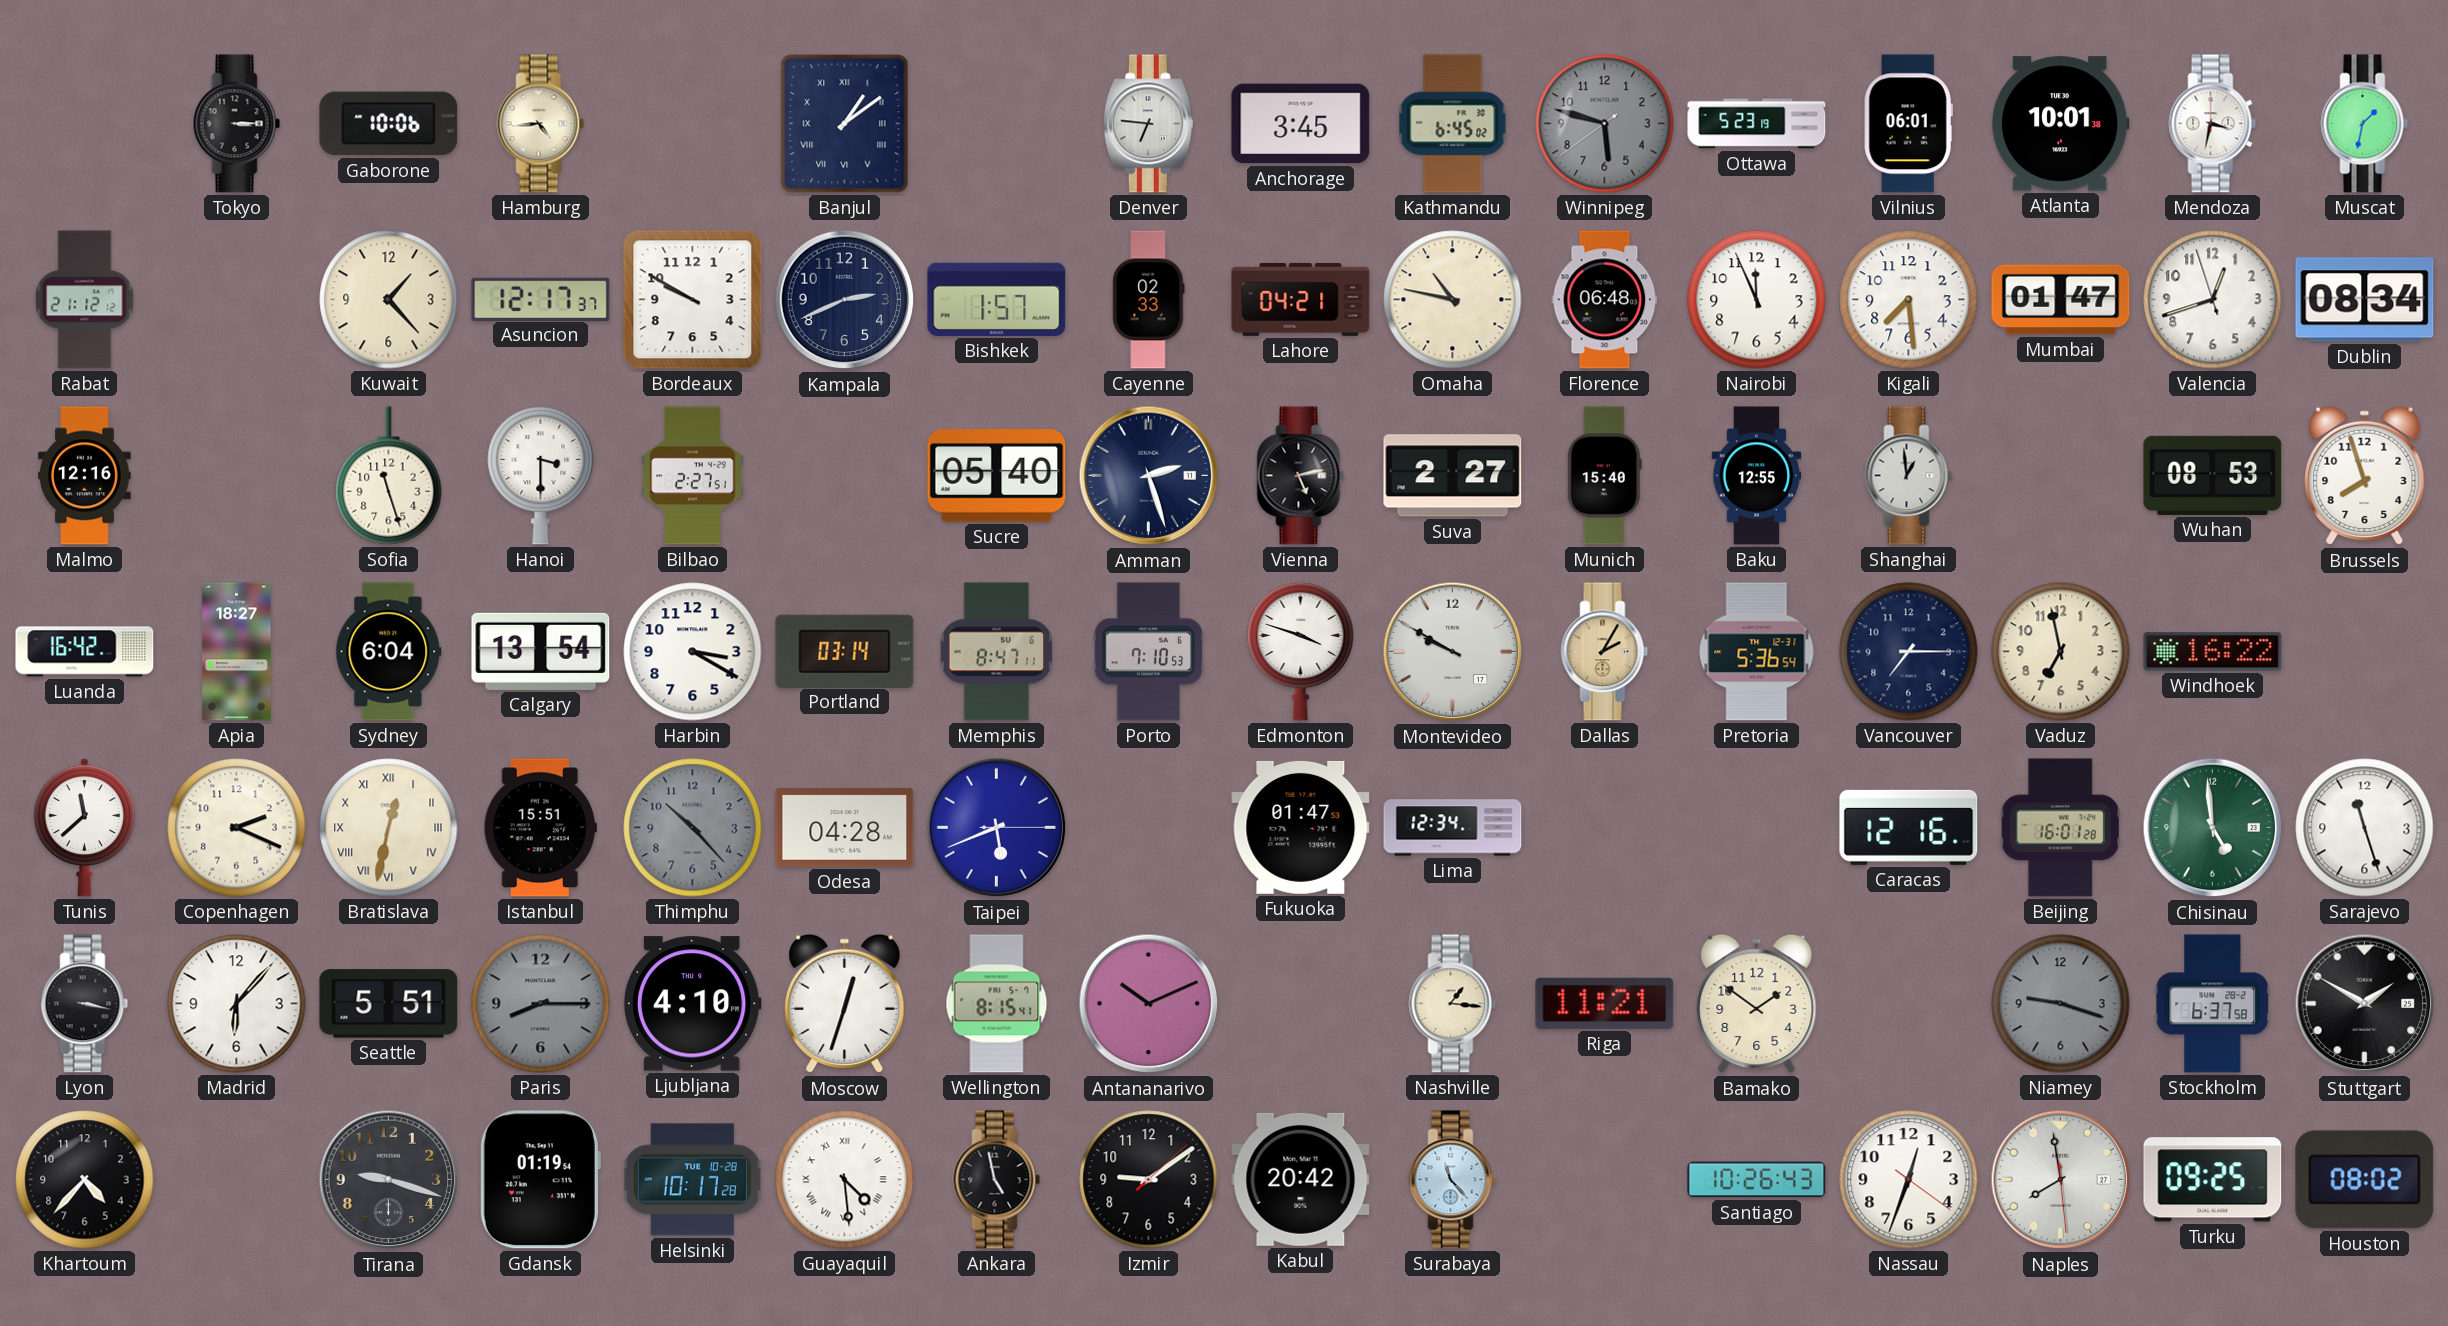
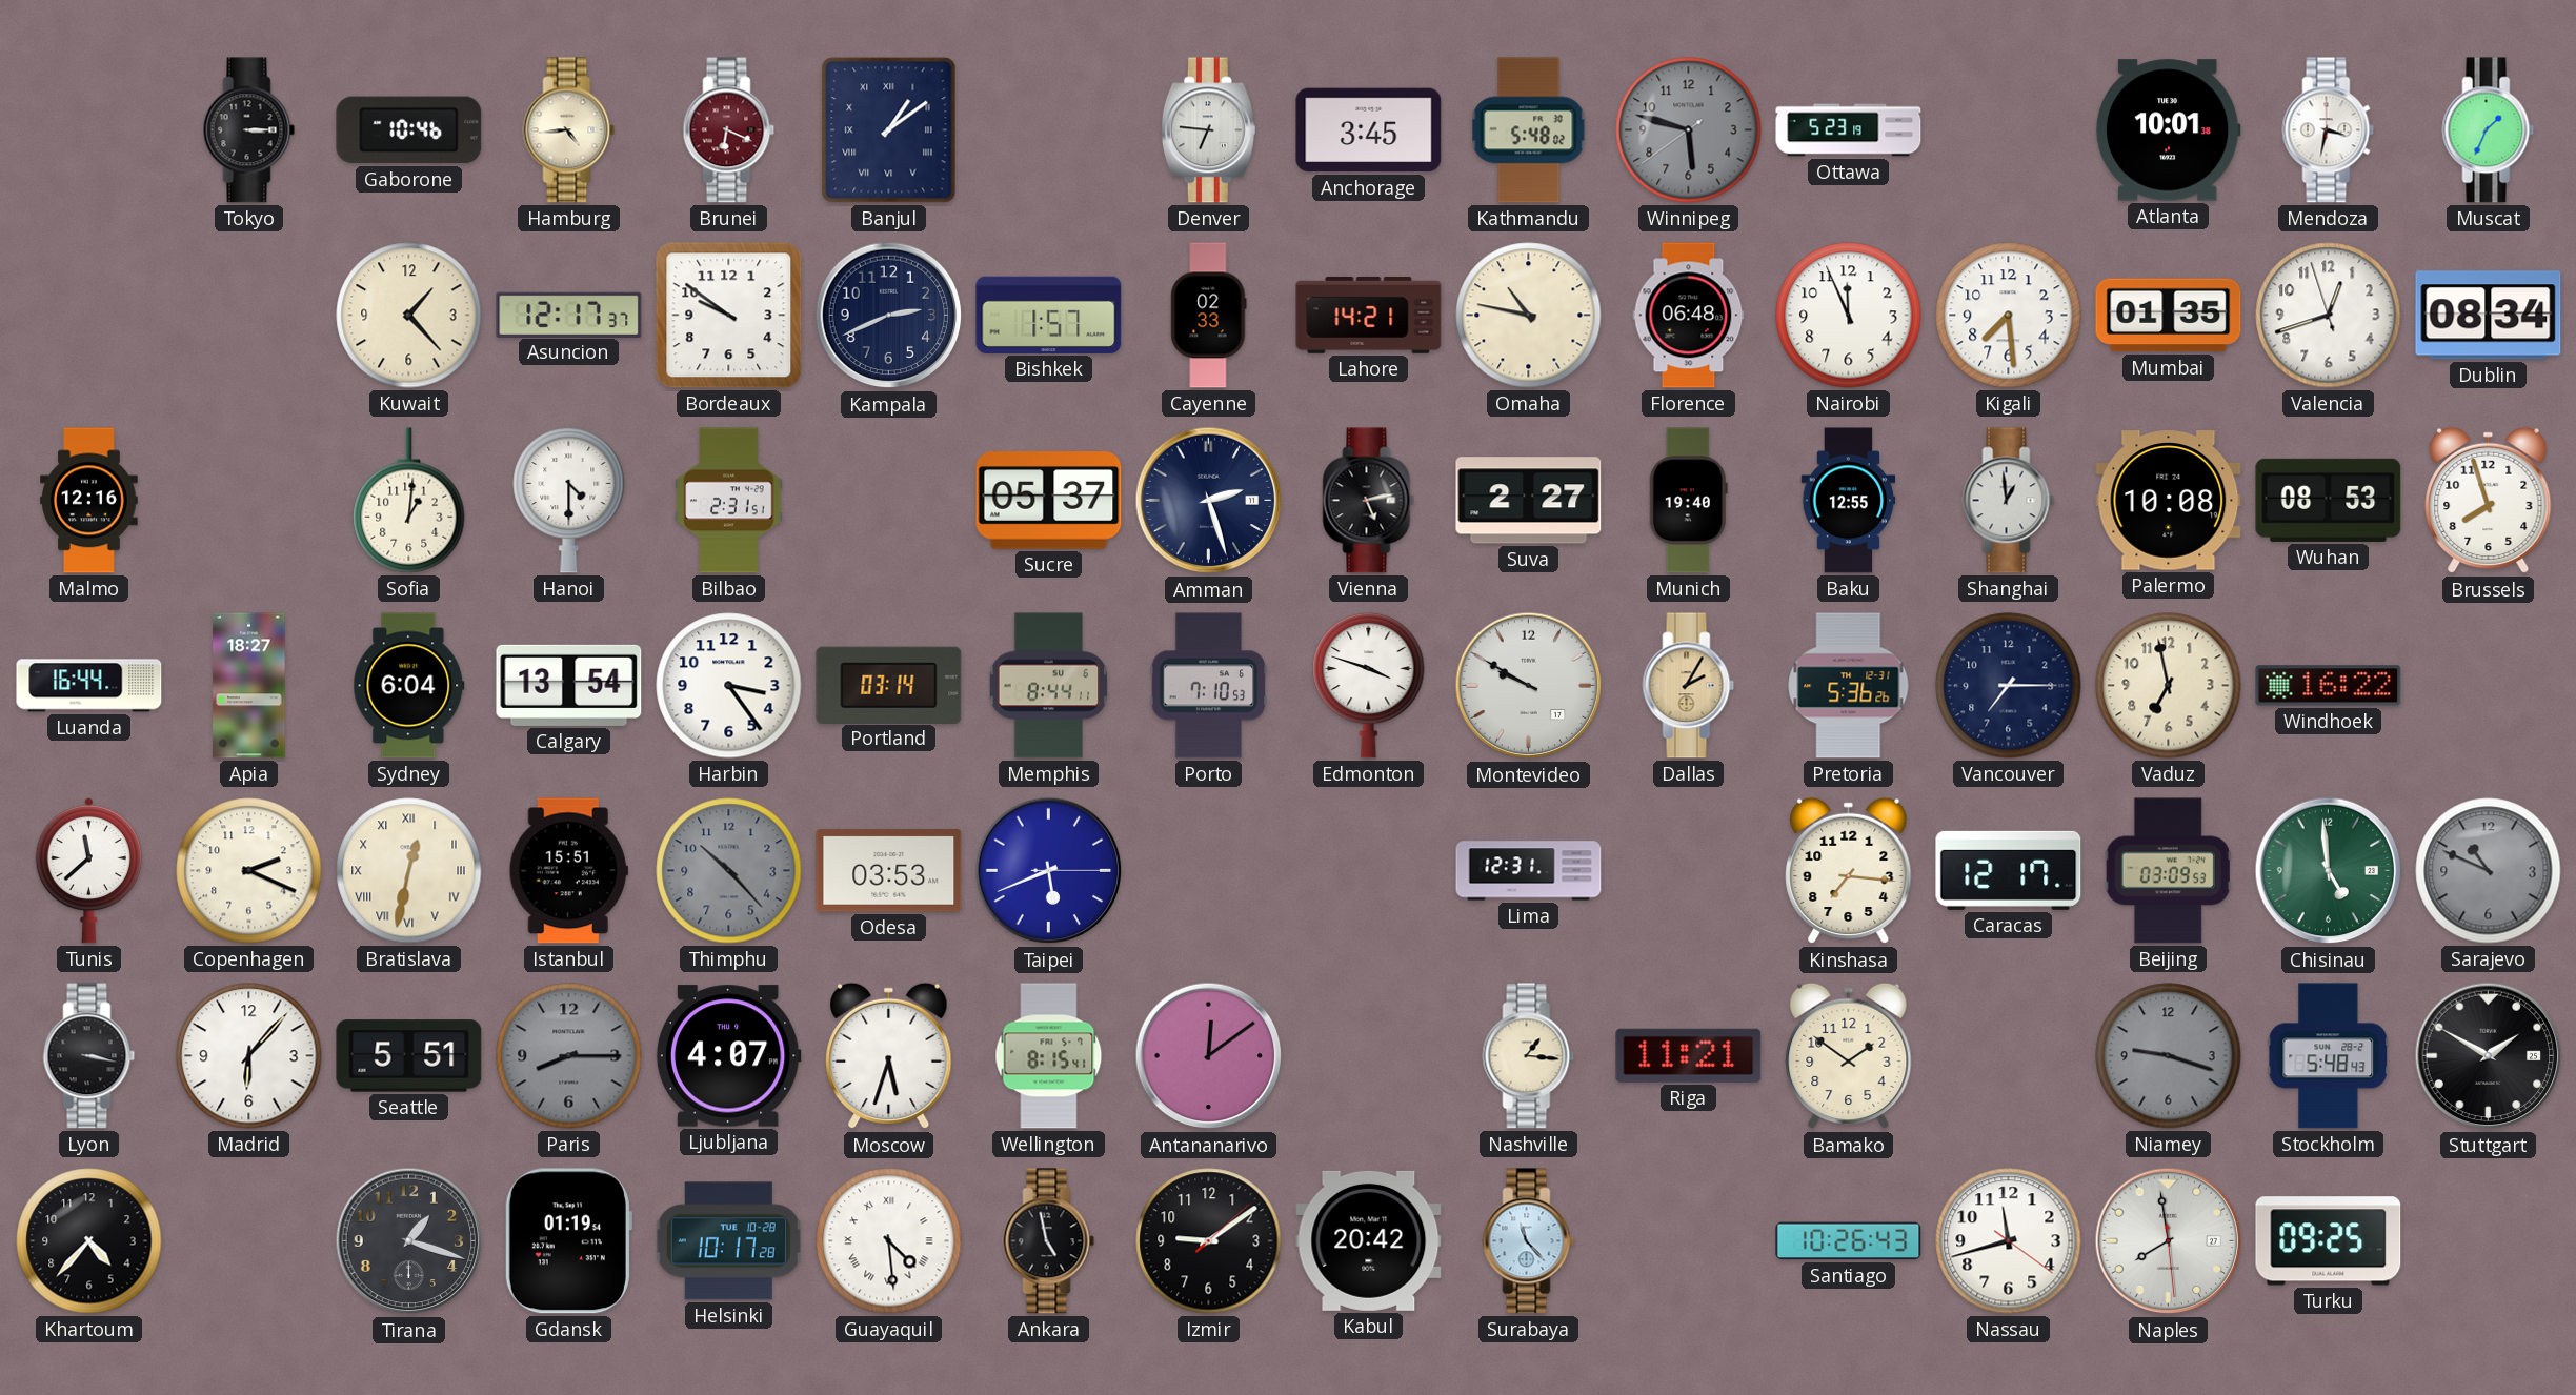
Gaborone: 10:06 -> 10:46 (409, 130)
Brunei: none -> 6:19 (729, 130)
Kathmandu: 6:45 -> 5:48 (1529, 130)
Vilnius: 06:01 -> none (1908, 124)
Muscat: 1:32 -> 1:34 (2489, 130)
Rabat: 21:12 -> none (85, 300)
Bordeaux: 9:50 -> 9:51 (729, 316)
Lahore: 04:21 -> 14:21 (1369, 315)
Mumbai: 01:47 -> 01:35 (2169, 316)
Sofia: 11:27 -> 1:01 (409, 501)
Hanoi: 3:30 -> 4:30 (569, 500)
Bilbao: 2:27 -> 2:31 (729, 501)
Sucre: 05:40 -> 05:37 (1049, 501)
Munich: 15:40 -> 19:40 (1688, 501)
Palermo: none -> 10:08 (2169, 501)
Luanda: 16:42 -> 16:44 (89, 686)
Harbin: 3:20 -> 3:24 (729, 686)
Memphis: 8:47 -> 8:44 (1049, 686)
Pretoria: 5:36:54 -> 5:36:26 (1849, 686)
Odesa: 04:28 -> 03:53 (889, 871)
Fukuoka: 01:47 -> none (1301, 827)
Lima: 12:34 -> 12:31 (1529, 871)
Kinshasa: none -> 7:16 (1849, 871)
Caracas: 12:16 -> 12:17 (2009, 870)
Beijing: 16:01 -> 03:09 (2168, 871)
Sarajevo: 11:27 -> 10:49 (2489, 871)
Sarajevo dial: white -> grey (2489, 871)
Ljubljana: 4:10 -> 4:07 (728, 1056)
Moscow: 12:33 -> 5:33 (889, 1056)
Antananarivo: 10:11 -> 12:09 (1209, 1056)
Stockholm: 6:37 -> 5:48 (2329, 1056)
Tirana: 9:18 -> 1:18 (409, 1241)
Nassau: 12:33 -> 11:42 (2009, 1241)
Houston: 08:02 -> none (2365, 1180)
